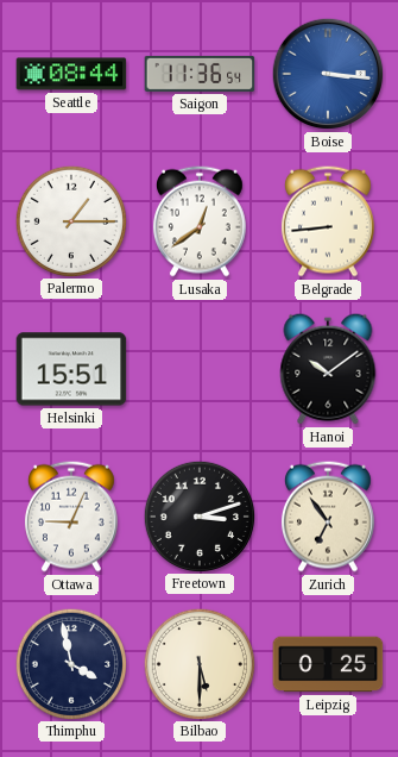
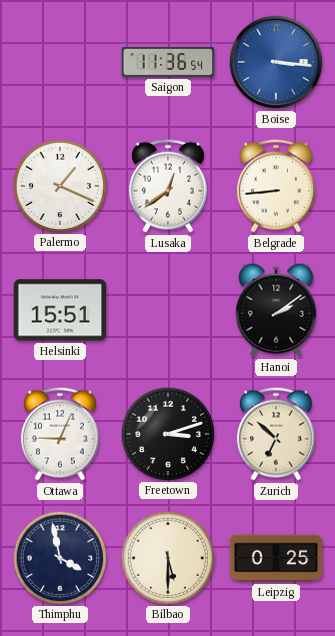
Seattle: 08:44 -> none (71, 74)
Palermo: 1:15 -> 1:19 (59, 185)
Hanoi: 10:09 -> 2:09 (276, 310)
Zurich: 6:54 -> 6:52 (276, 434)
